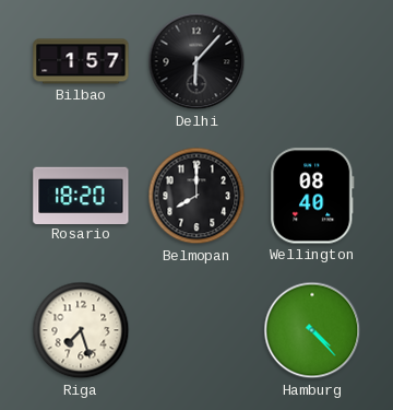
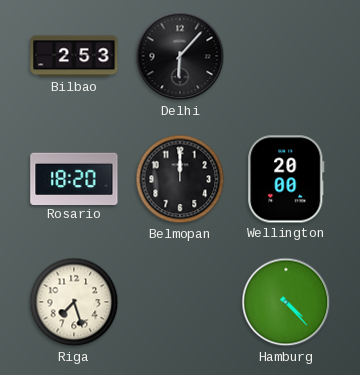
Bilbao: 1:57 -> 2:53 (74, 56)
Belmopan: 8:00 -> 12:00 (180, 179)
Wellington: 08:40 -> 20:00 (286, 179)
